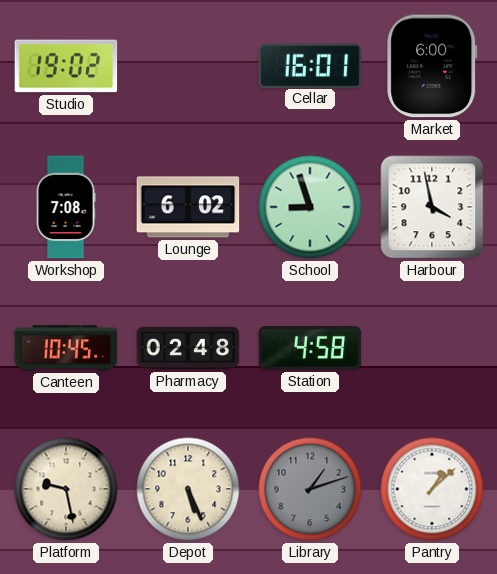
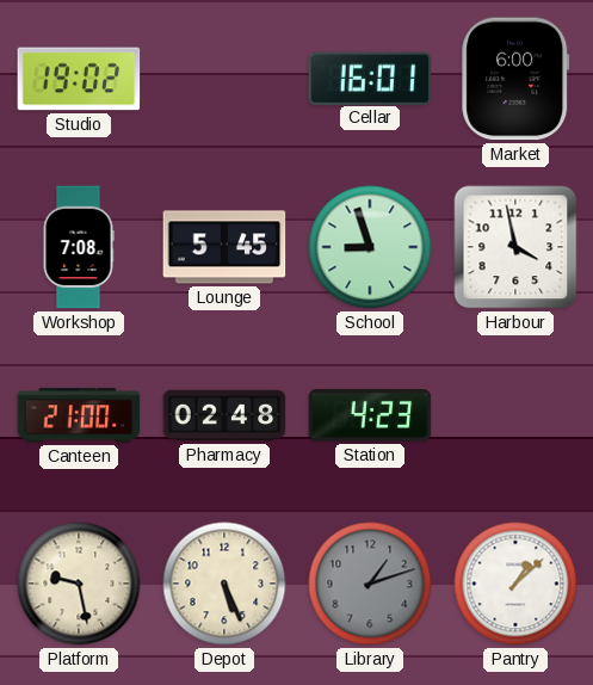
Lounge: 6:02 -> 5:45 (224, 247)
Canteen: 10:45 -> 21:00 (79, 415)
Station: 4:58 -> 4:23 (370, 415)
